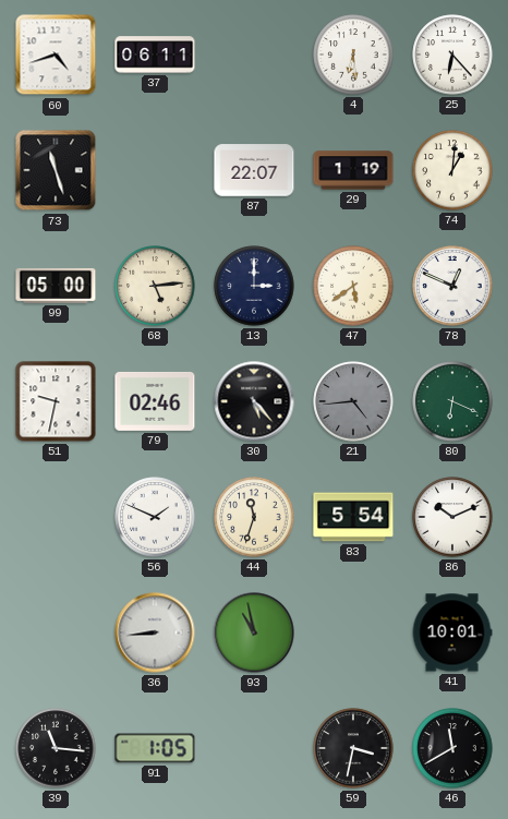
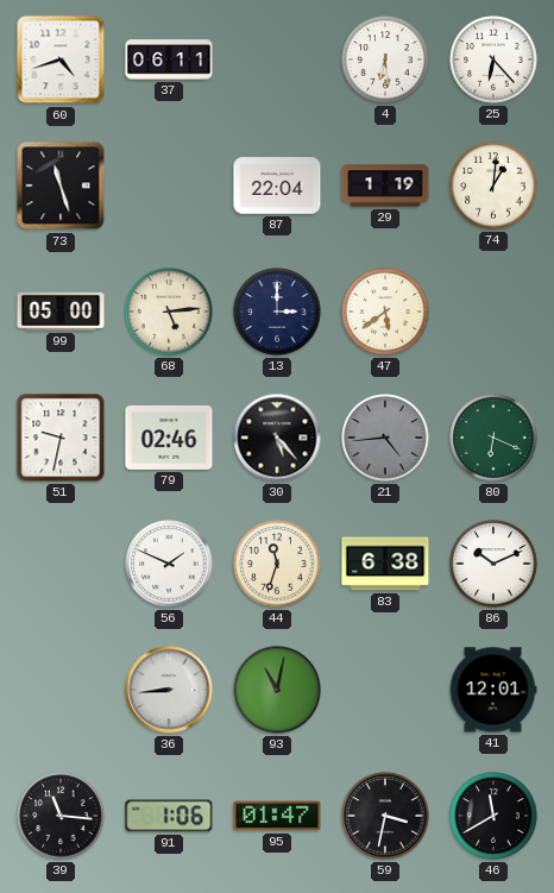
87: 22:07 -> 22:04 (277, 185)
78: 12:49 -> none (452, 286)
83: 5:54 -> 6:38 (385, 564)
93: 10:58 -> 11:02 (277, 690)
41: 10:01 -> 12:01 (493, 690)
91: 1:05 -> 1:06 (169, 816)
95: none -> 01:47 (277, 816)
